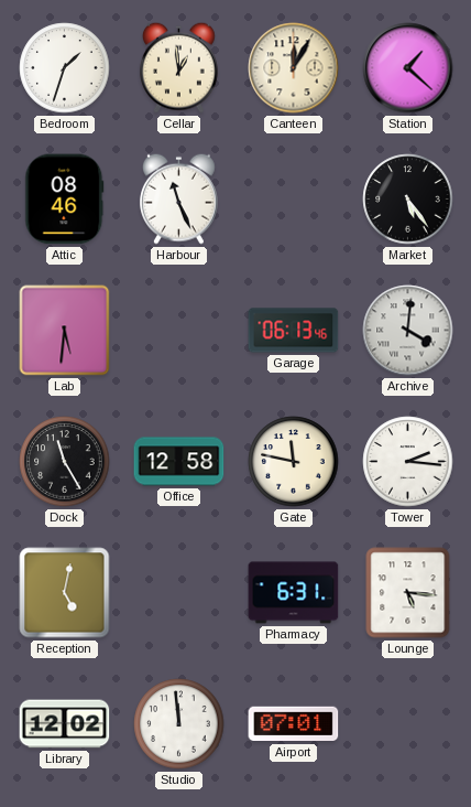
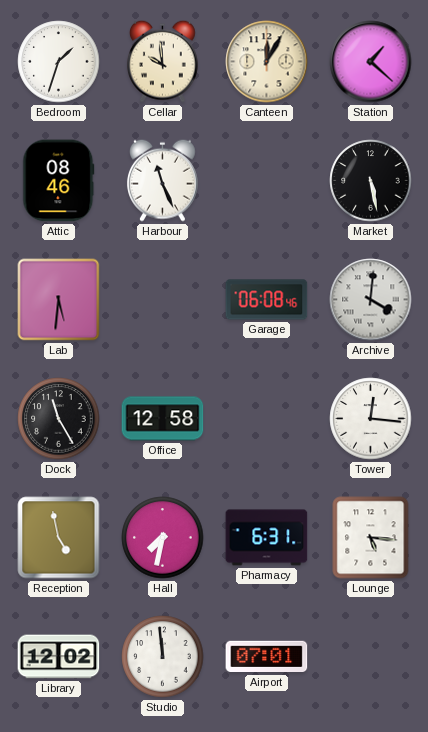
Cellar: 12:59 -> 9:59 (163, 61)
Market: 5:24 -> 5:28 (371, 181)
Garage: 06:13 -> 06:08 (267, 300)
Gate: 11:47 -> none (294, 462)
Tower: 2:16 -> 12:16 (371, 419)
Reception: 5:02 -> 4:58 (59, 538)
Hall: none -> 7:32 (163, 538)
